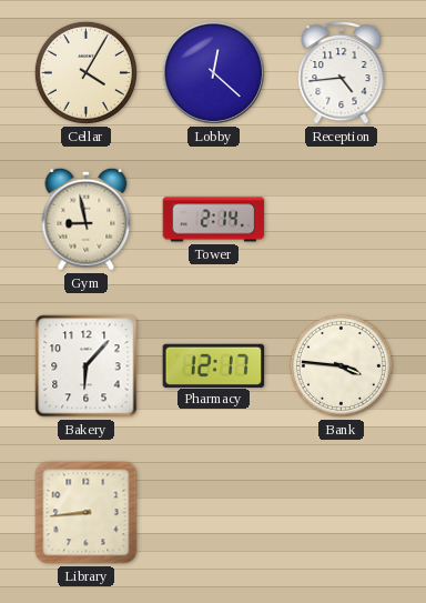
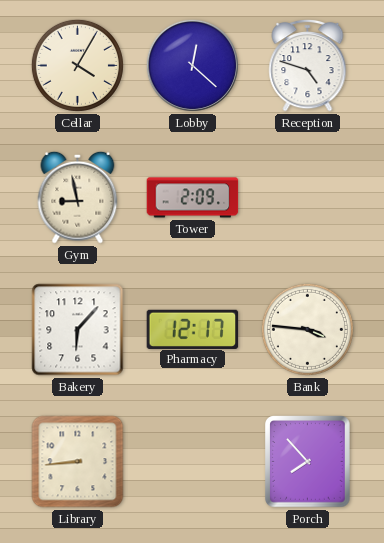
Reception: 4:44 -> 4:48 (308, 65)
Tower: 2:14 -> 2:09 (193, 198)
Porch: none -> 7:53 (308, 462)
